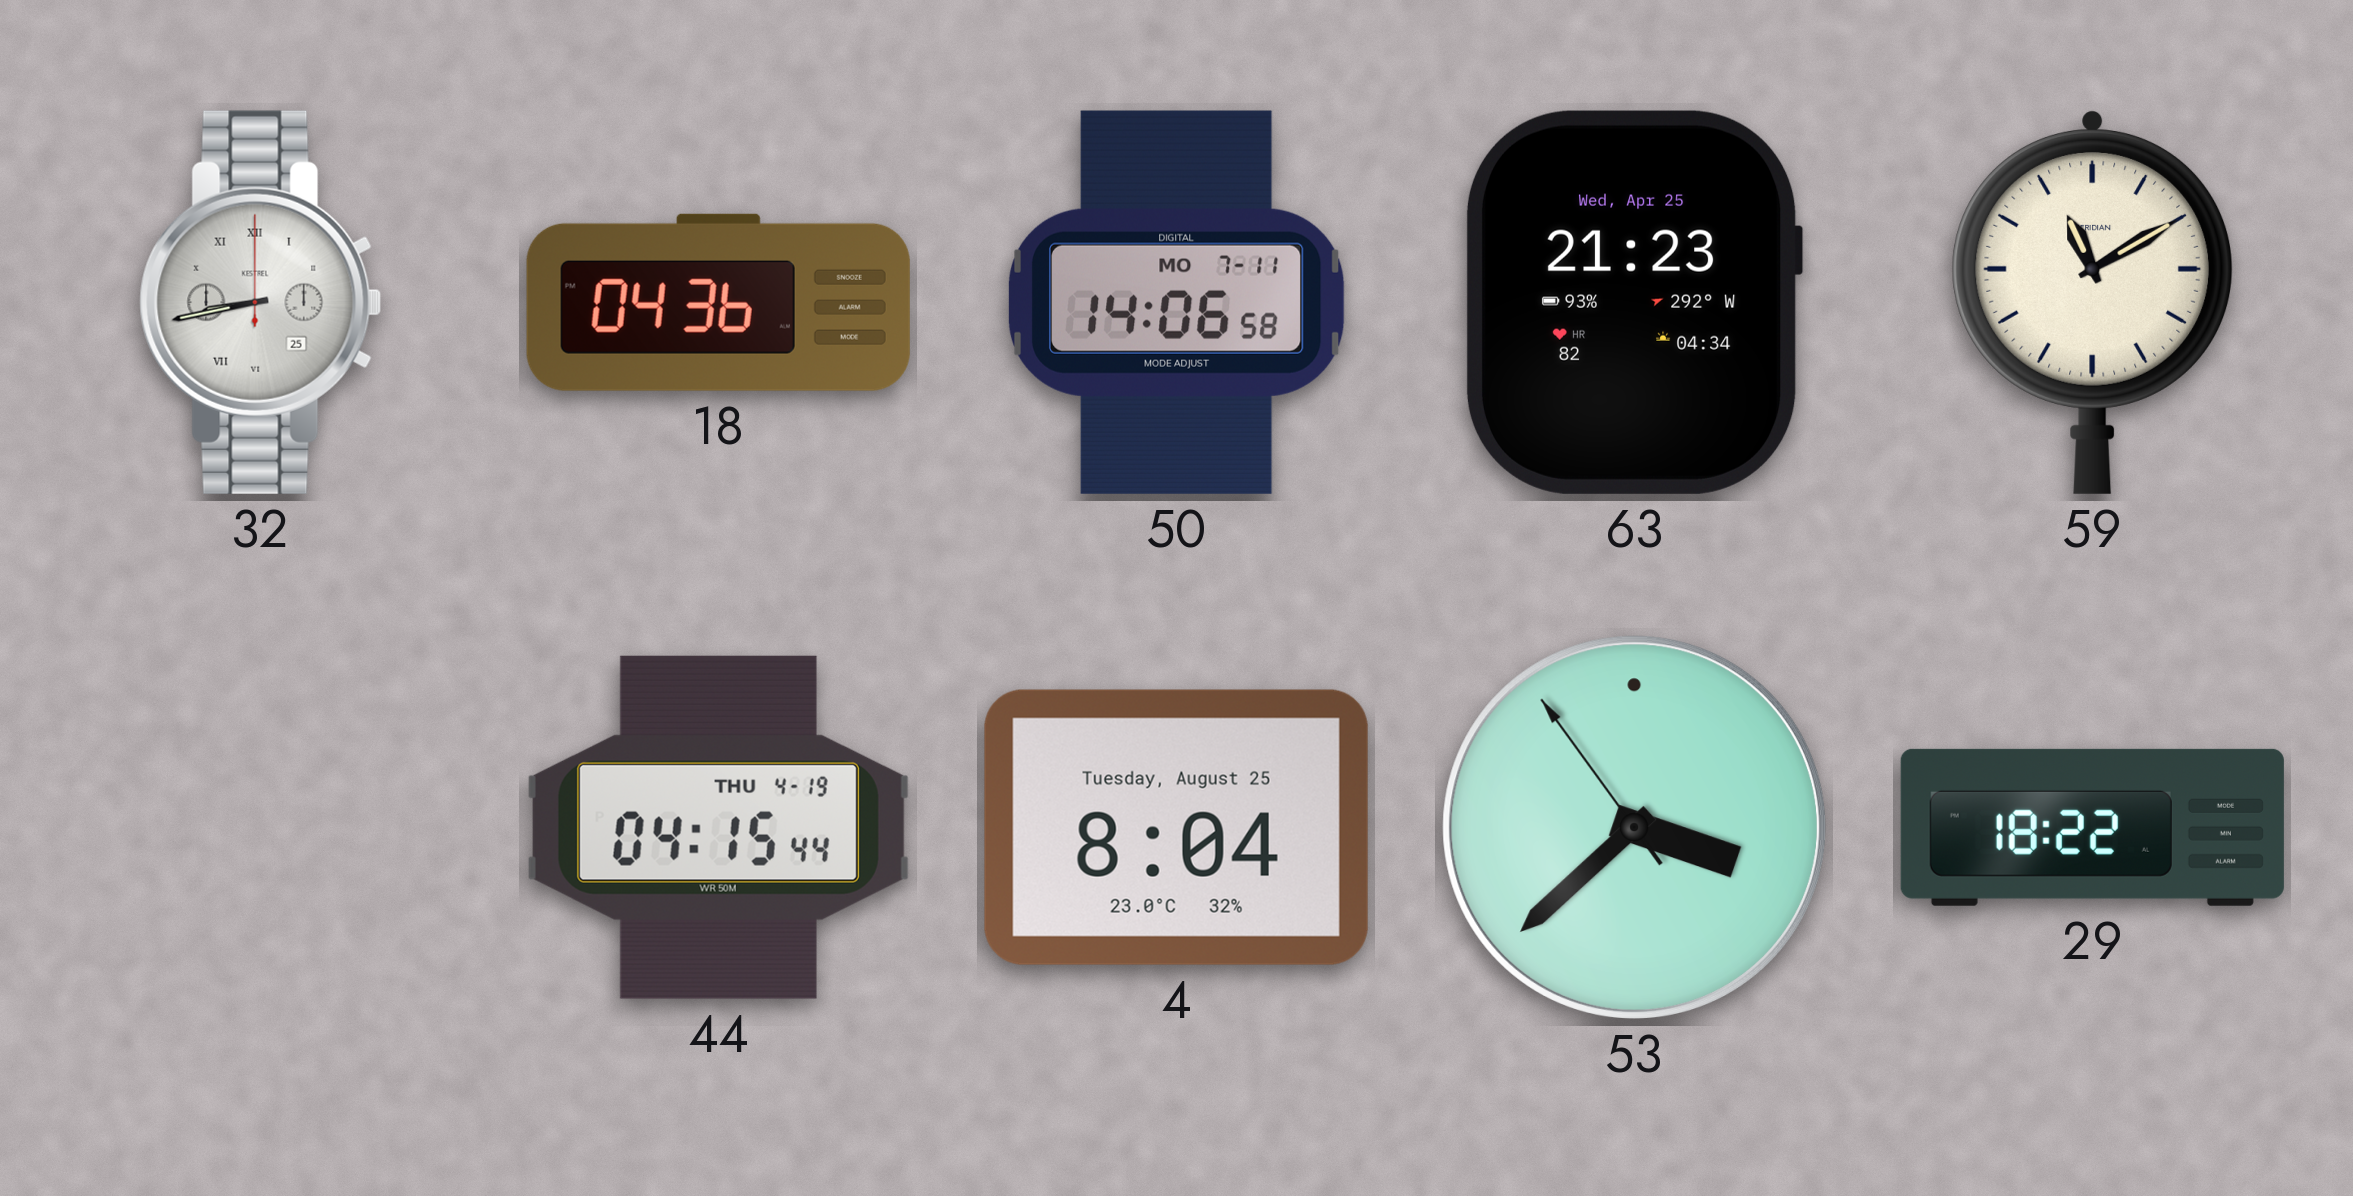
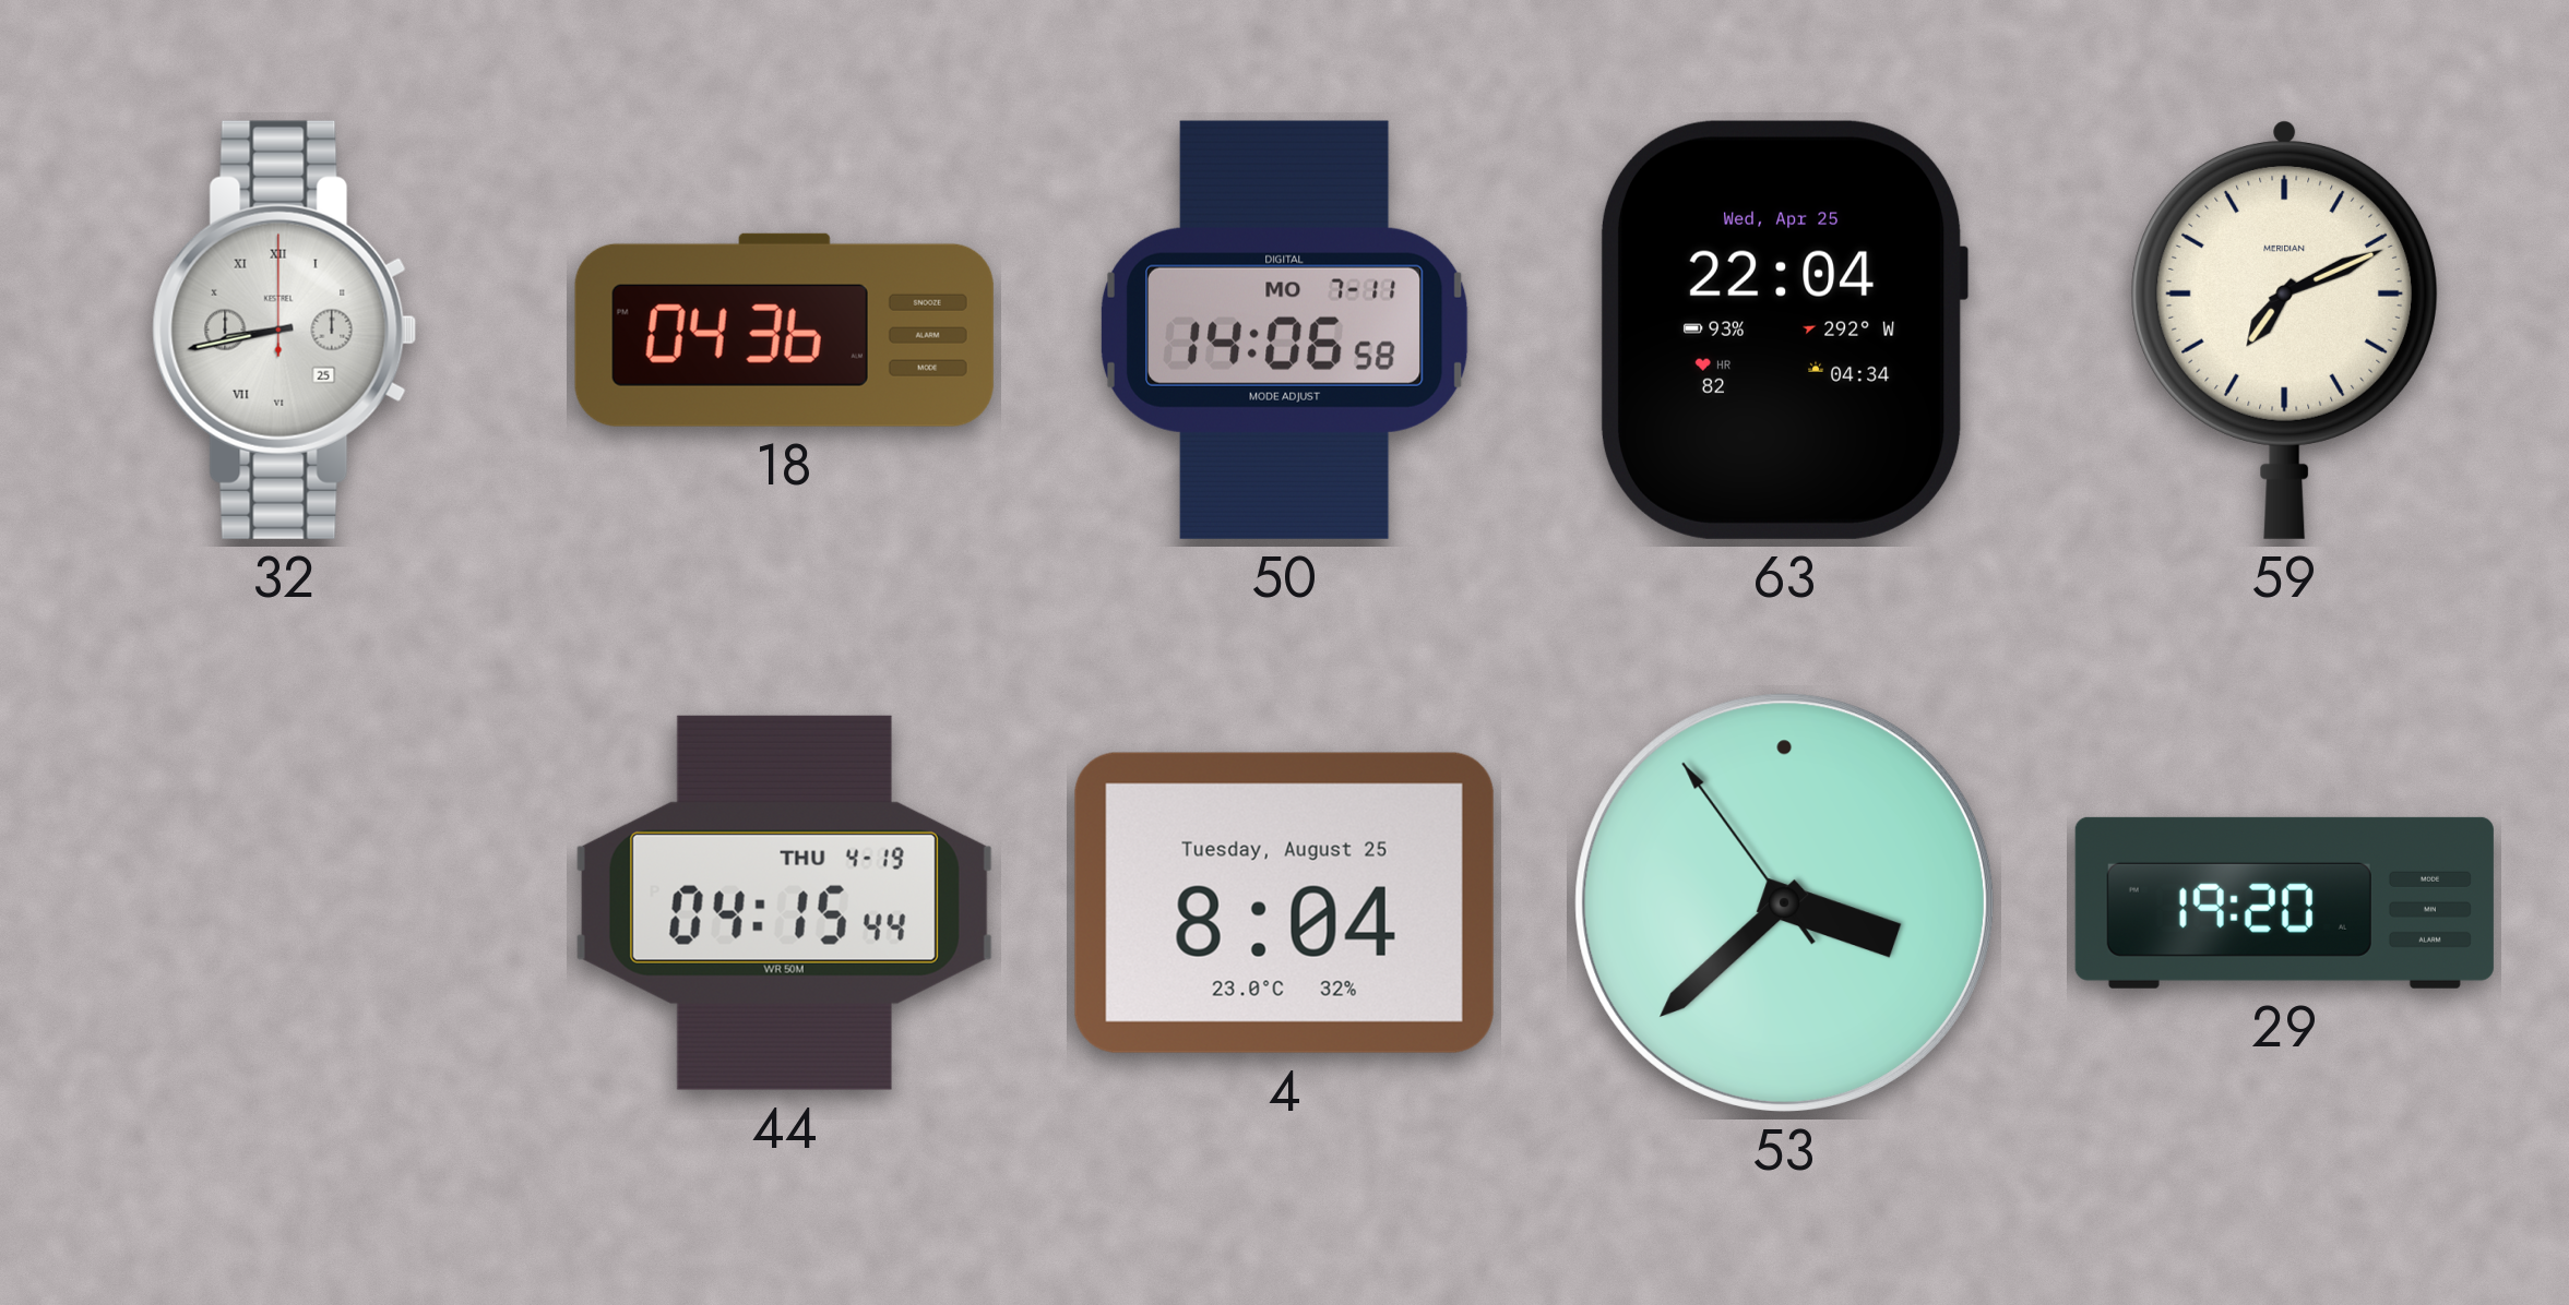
63: 21:23 -> 22:04 (1784, 330)
59: 11:10 -> 7:11 (2285, 330)
29: 18:22 -> 19:20 (2284, 902)
